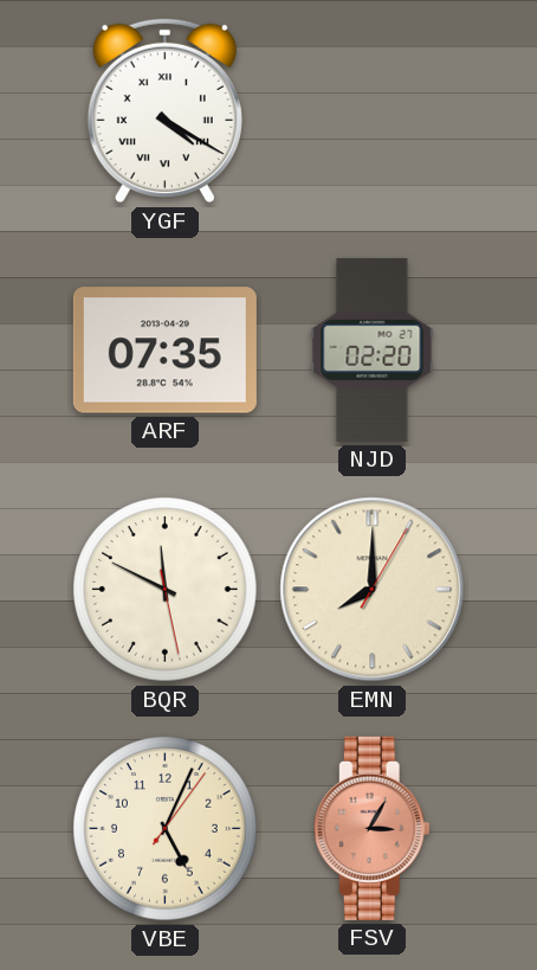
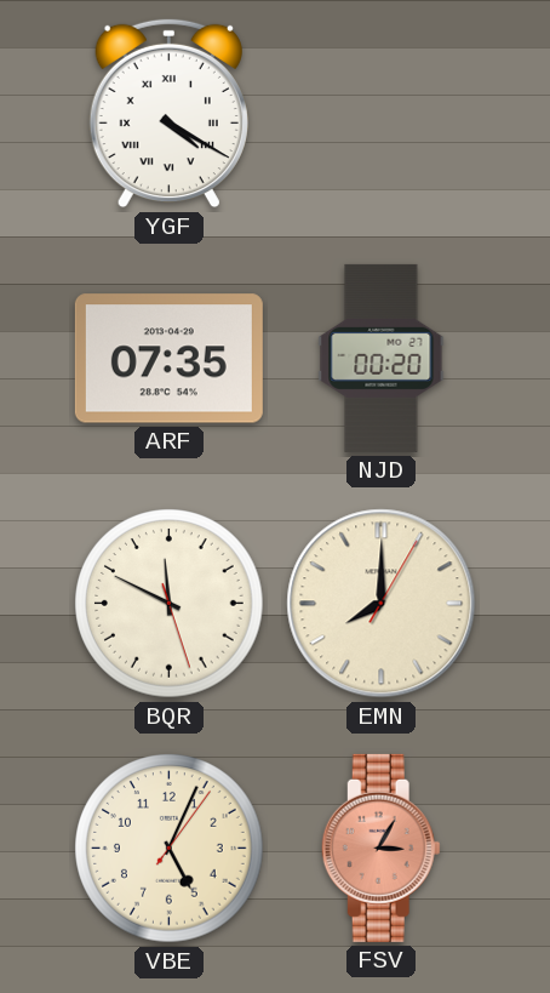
NJD: 02:20 -> 00:20 (382, 358)
BQR: 11:49:28 -> 11:49:27 (170, 604)
